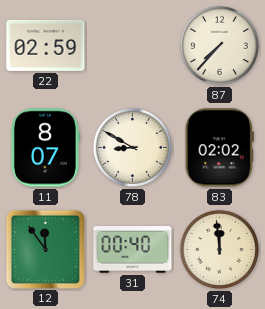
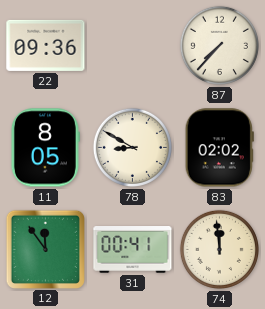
22: 02:59 -> 09:36 (46, 45)
11: 8:07 -> 8:05 (45, 148)
31: 00:40 -> 00:41 (133, 250)
